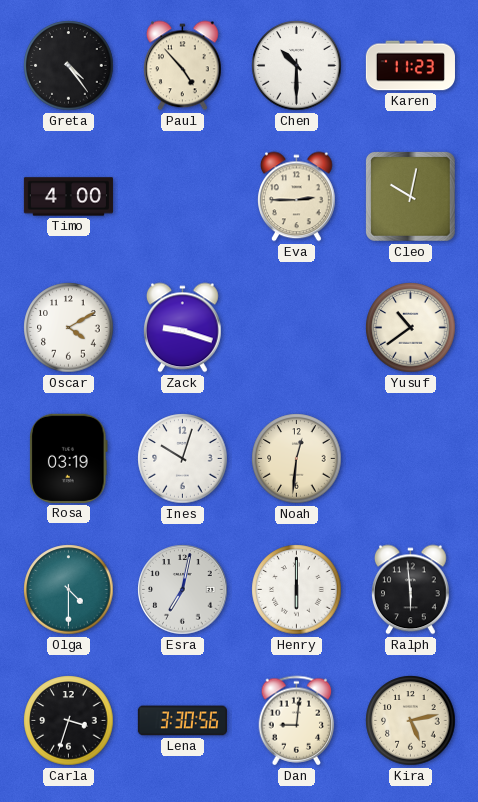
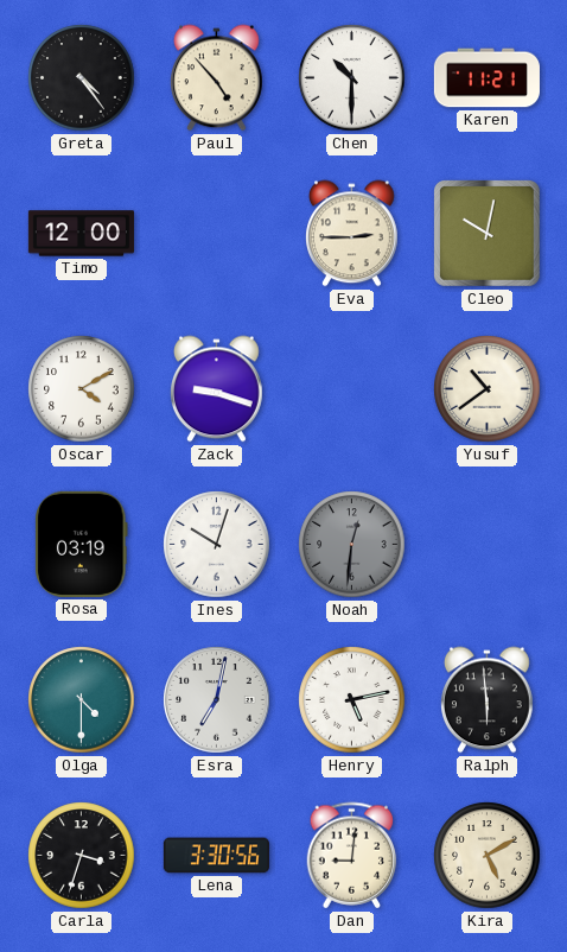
Karen: 11:23 -> 11:21 (486, 78)
Timo: 4:00 -> 12:00 (81, 234)
Noah dial: cream -> grey (352, 545)
Henry: 6:00 -> 5:13 (352, 700)
Kira: 5:13 -> 5:10 (488, 856)
